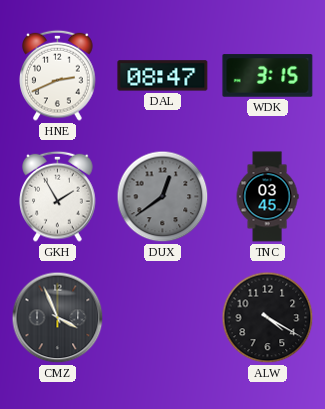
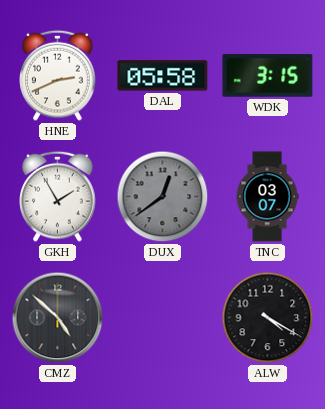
DAL: 08:47 -> 05:58 (163, 76)
TNC: 03:45 -> 03:07 (267, 197)
CMZ: 3:56 -> 4:52 (58, 318)
